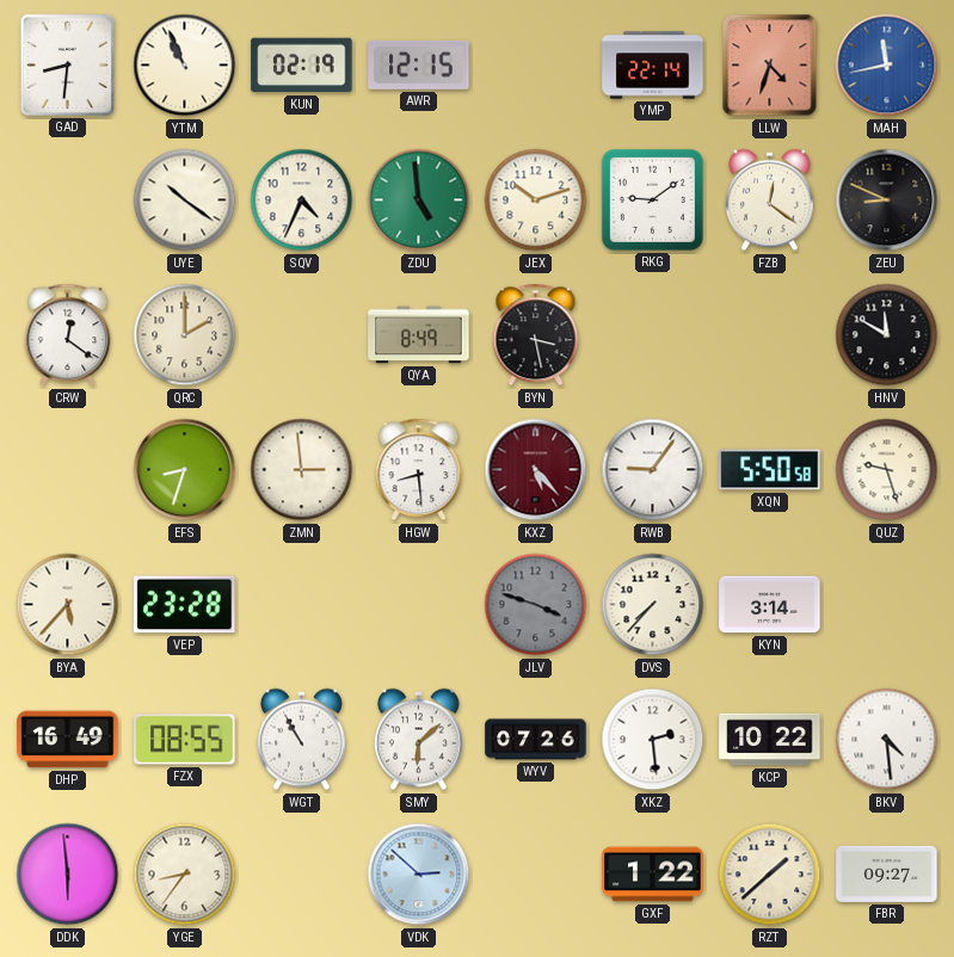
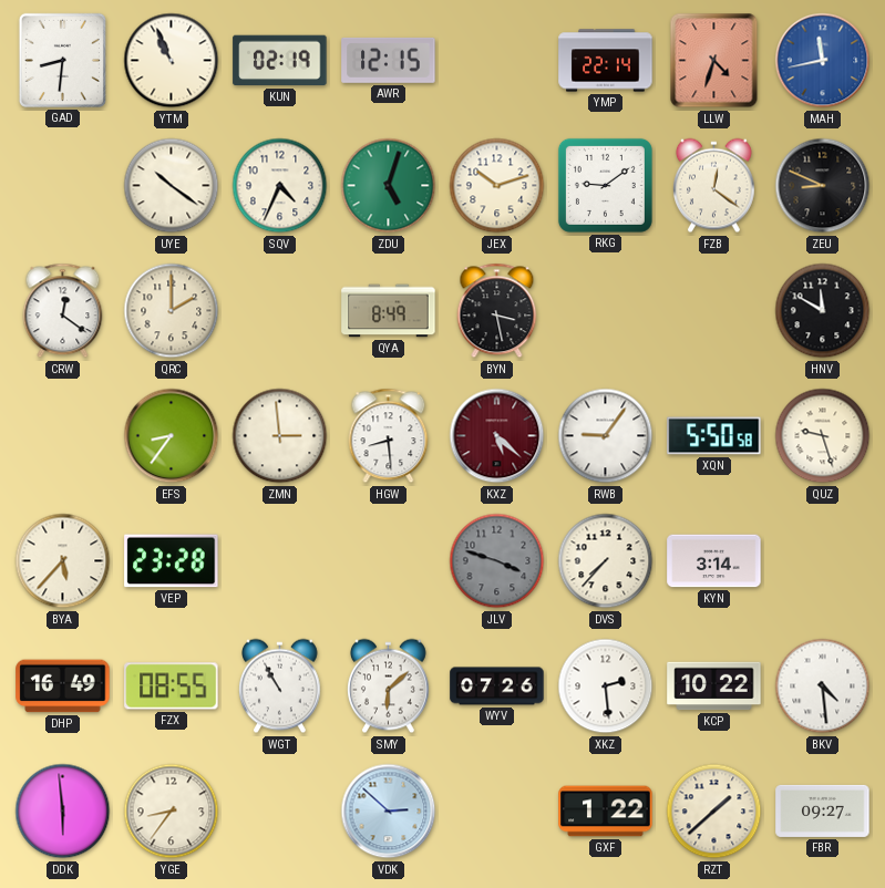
ZDU: 4:59 -> 5:03 (389, 186)
EFS: 8:33 -> 8:36 (172, 436)
KXZ: 5:23 -> 5:22 (497, 436)
